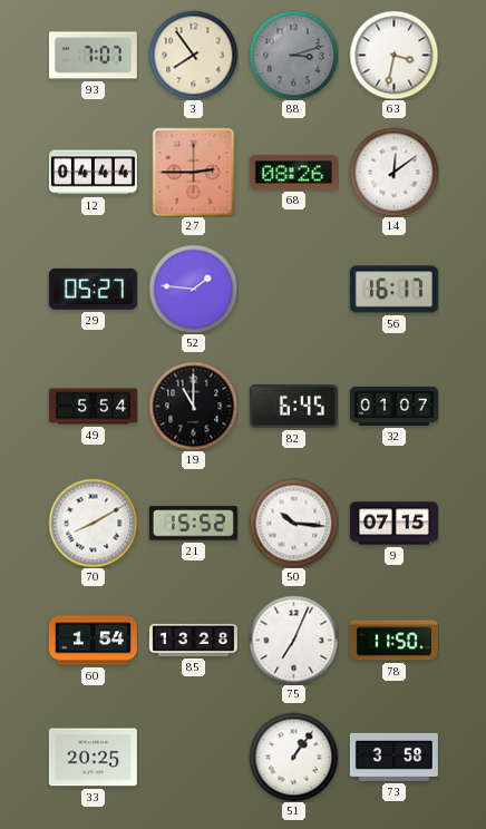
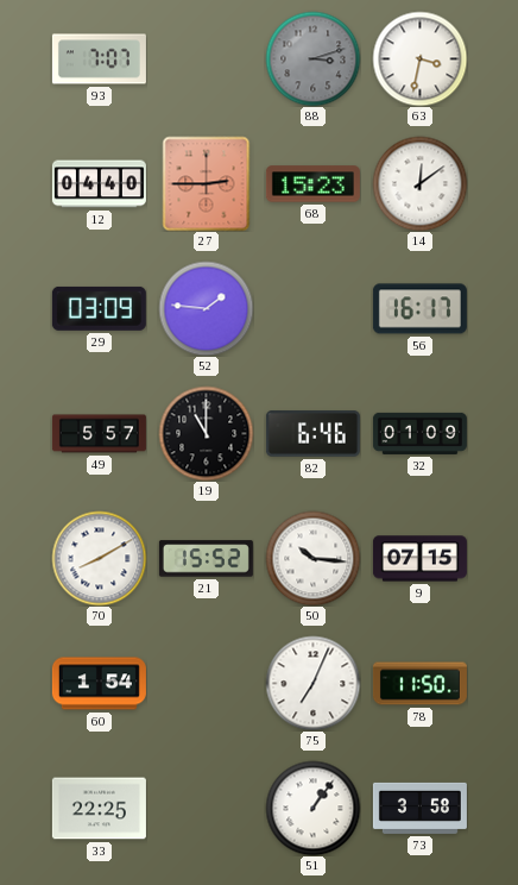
3: 7:54 -> none (193, 55)
12: 04:44 -> 04:40 (99, 184)
68: 08:26 -> 15:23 (312, 184)
29: 05:27 -> 03:09 (99, 308)
49: 5:54 -> 5:57 (99, 434)
82: 6:45 -> 6:46 (312, 434)
32: 01:07 -> 01:09 (419, 433)
85: 13:28 -> none (193, 640)
33: 20:25 -> 22:25 (99, 809)
